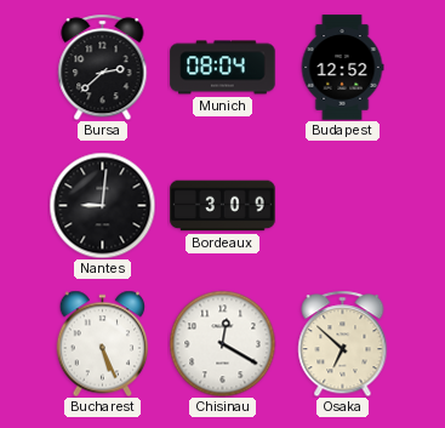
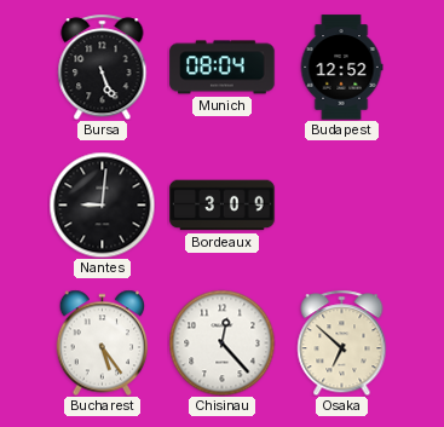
Bursa: 2:38 -> 5:26 (103, 67)
Bucharest: 5:26 -> 5:24 (103, 342)
Chisinau: 12:20 -> 12:23 (221, 342)
